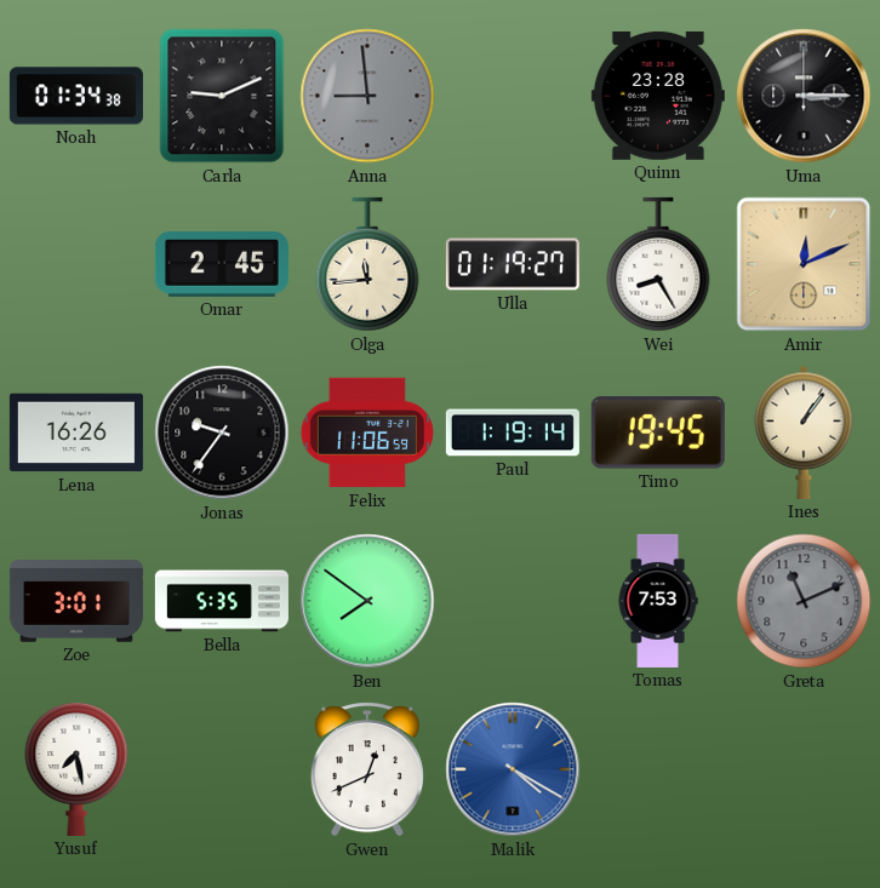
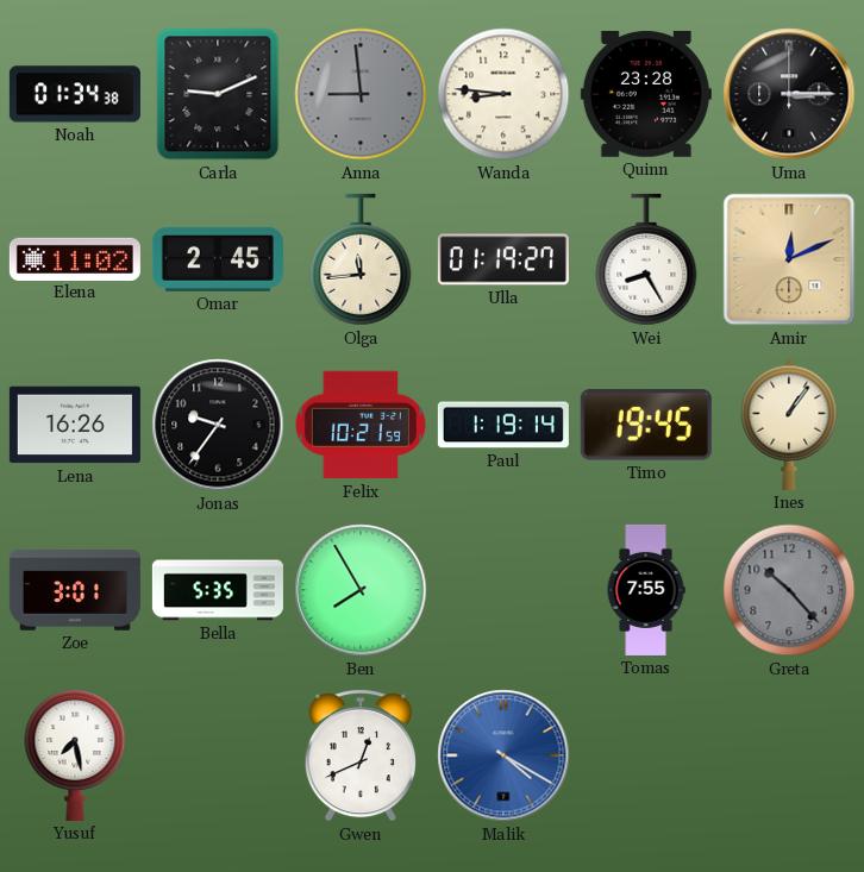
Wanda: none -> 8:46 (503, 94)
Elena: none -> 11:02 (75, 258)
Felix: 11:06 -> 10:21 (361, 425)
Ben: 7:51 -> 7:55 (361, 590)
Tomas: 7:53 -> 7:55 (646, 590)
Greta: 11:11 -> 10:23 (789, 590)
